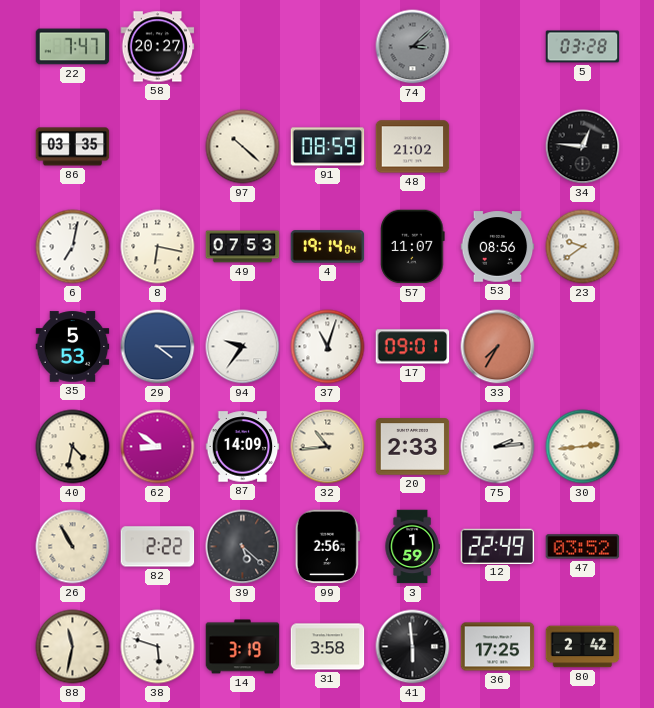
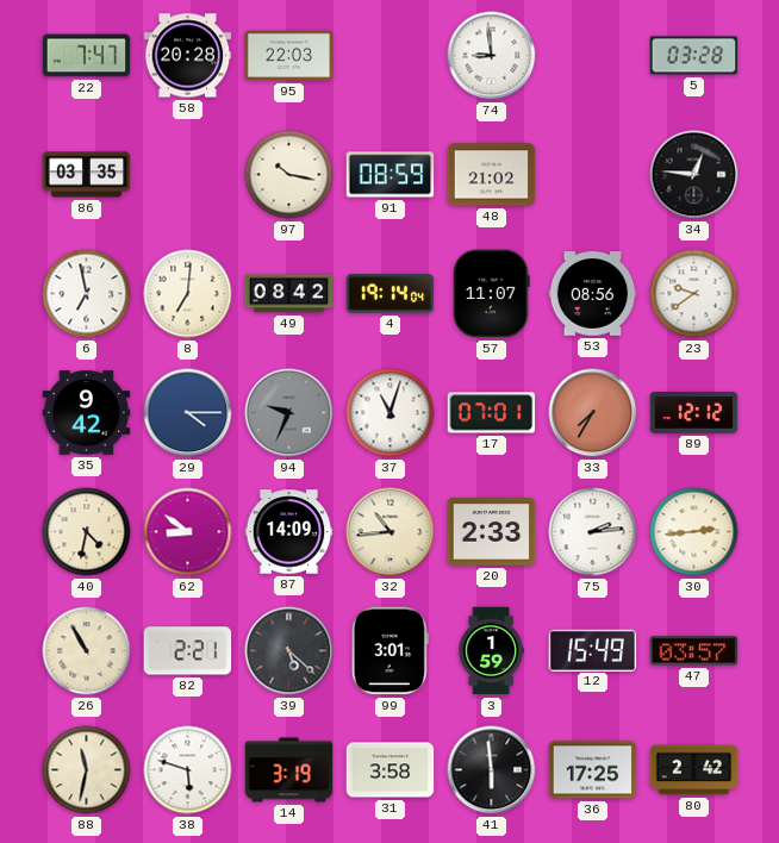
58: 20:27 -> 20:28 (188, 56)
95: none -> 22:03 (289, 56)
74: 3:08 -> 8:59 (492, 56)
74 dial: grey -> white (492, 56)
97: 10:22 -> 10:17 (289, 175)
6: 7:02 -> 6:58 (87, 294)
8: 6:17 -> 7:01 (188, 294)
49: 07:53 -> 08:42 (289, 294)
35: 5:53 -> 9:42 (87, 413)
94: 9:36 -> 9:34 (289, 413)
94 dial: white -> grey (289, 413)
17: 09:01 -> 07:01 (492, 413)
89: none -> 12:12 (694, 413)
82: 2:22 -> 2:21 (188, 651)
99: 2:56 -> 3:01 (389, 651)
12: 22:49 -> 15:49 (593, 650)
47: 03:52 -> 03:57 (694, 651)
